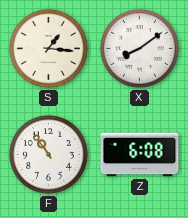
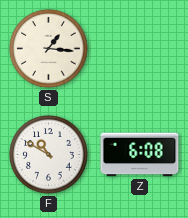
X: 8:09 -> none (140, 49)
F: 10:54 -> 10:50 (49, 155)
